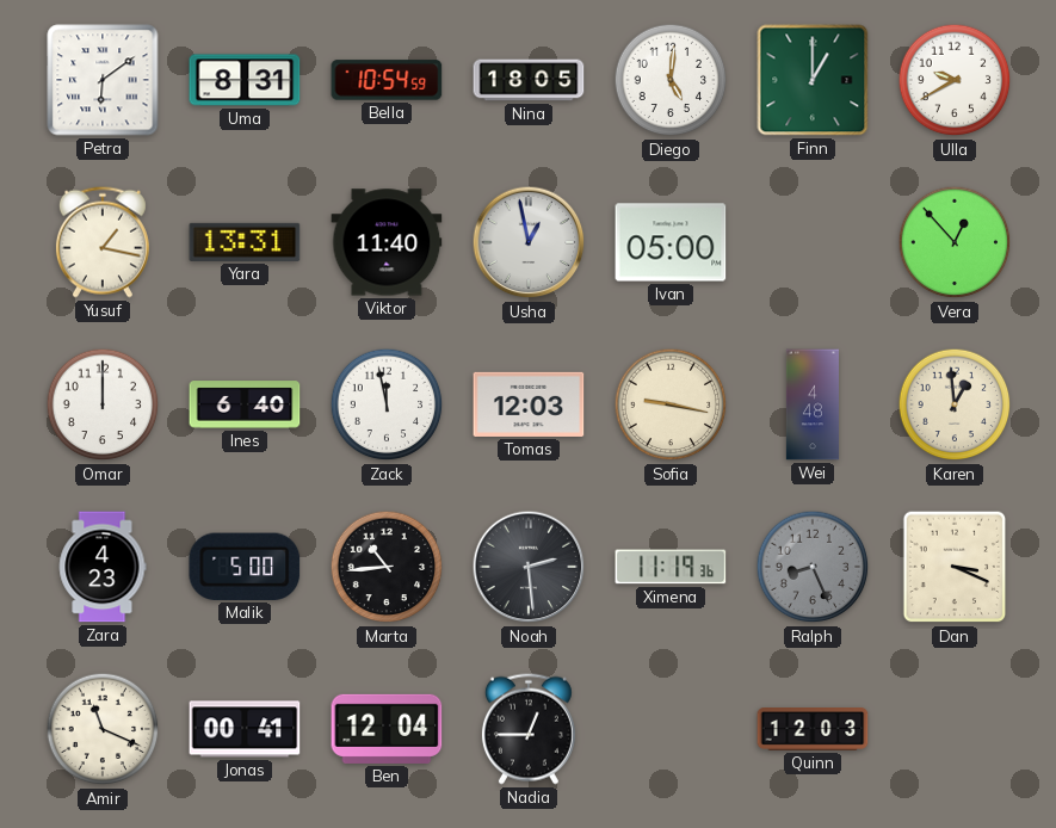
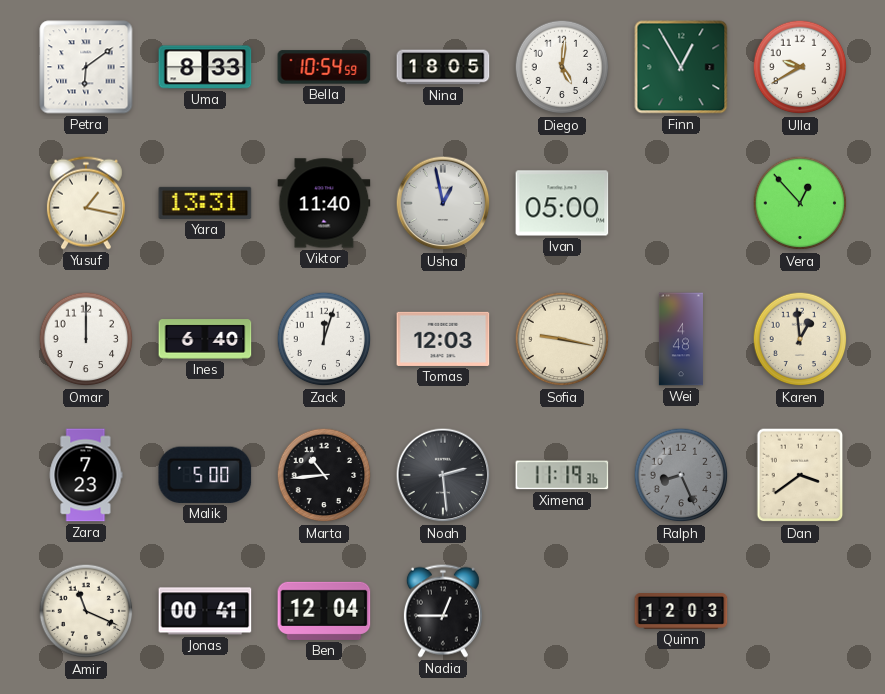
Uma: 8:31 -> 8:33 (205, 67)
Finn: 1:00 -> 12:55 (681, 67)
Zack: 11:58 -> 12:03 (324, 339)
Zara: 4:23 -> 7:23 (86, 475)
Dan: 3:19 -> 3:39 (800, 475)
